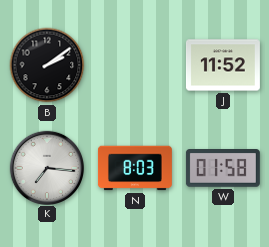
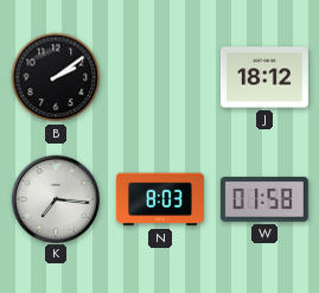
J: 11:52 -> 18:12 (264, 77)
